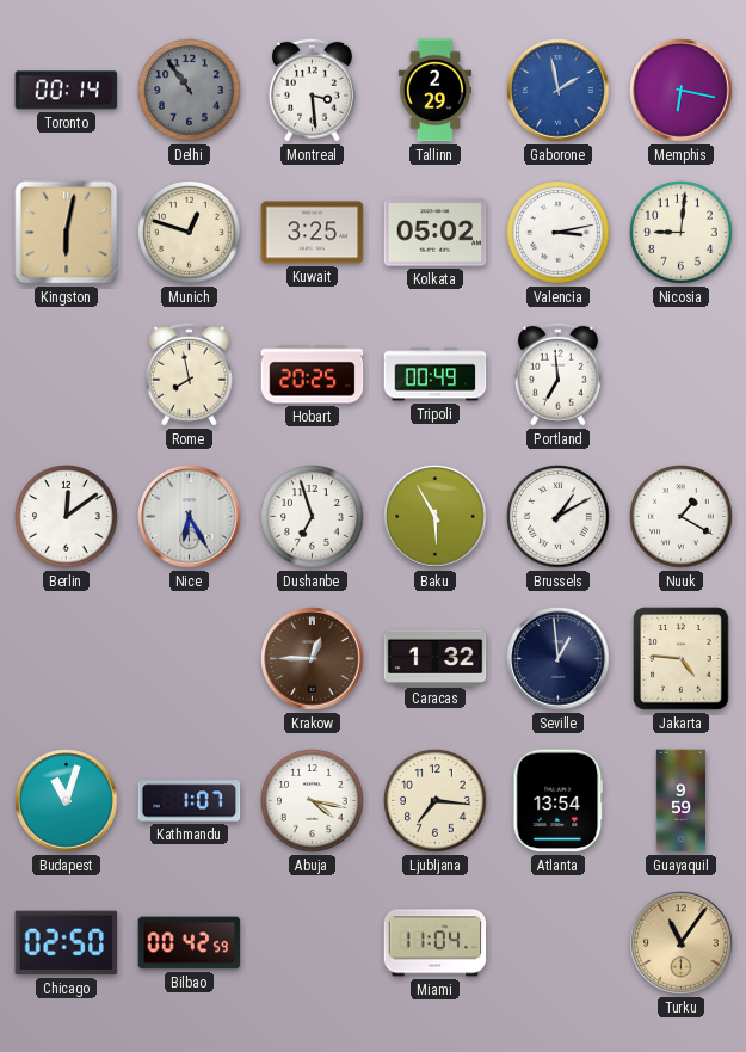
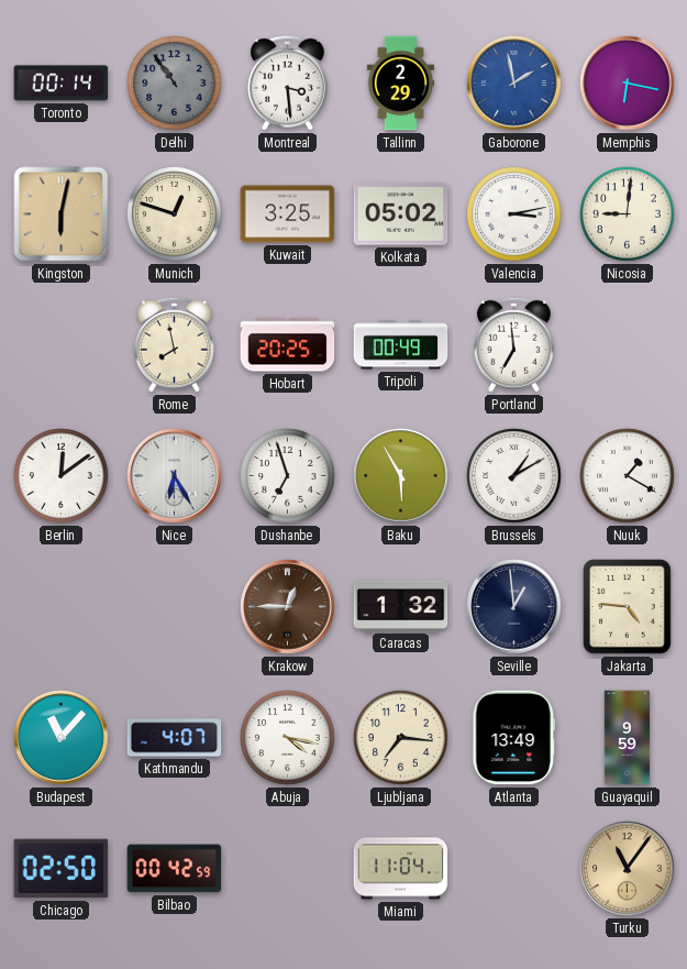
Budapest: 11:03 -> 11:07 (62, 738)
Kathmandu: 1:07 -> 4:07 (175, 738)
Atlanta: 13:54 -> 13:49 (514, 738)
